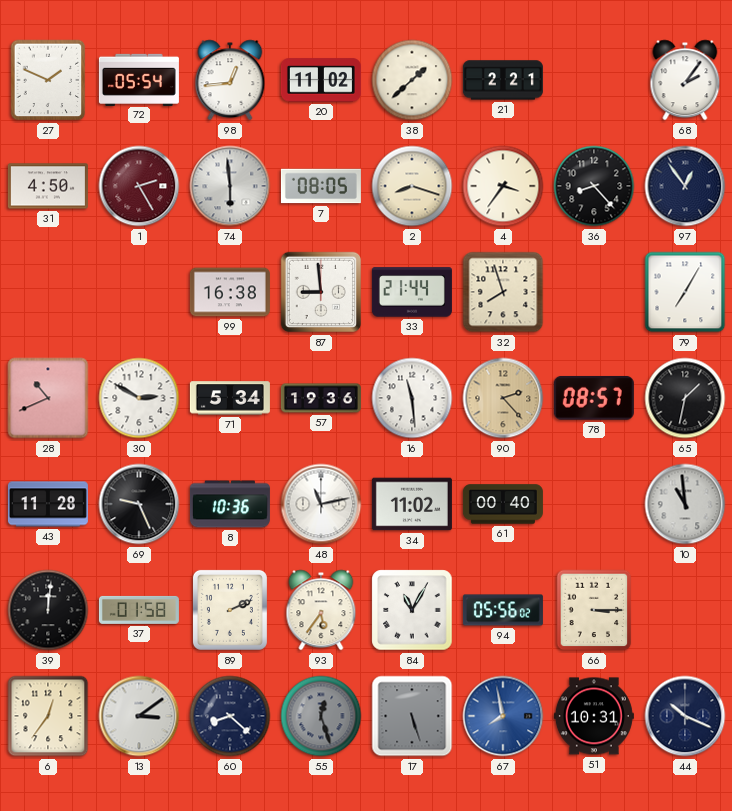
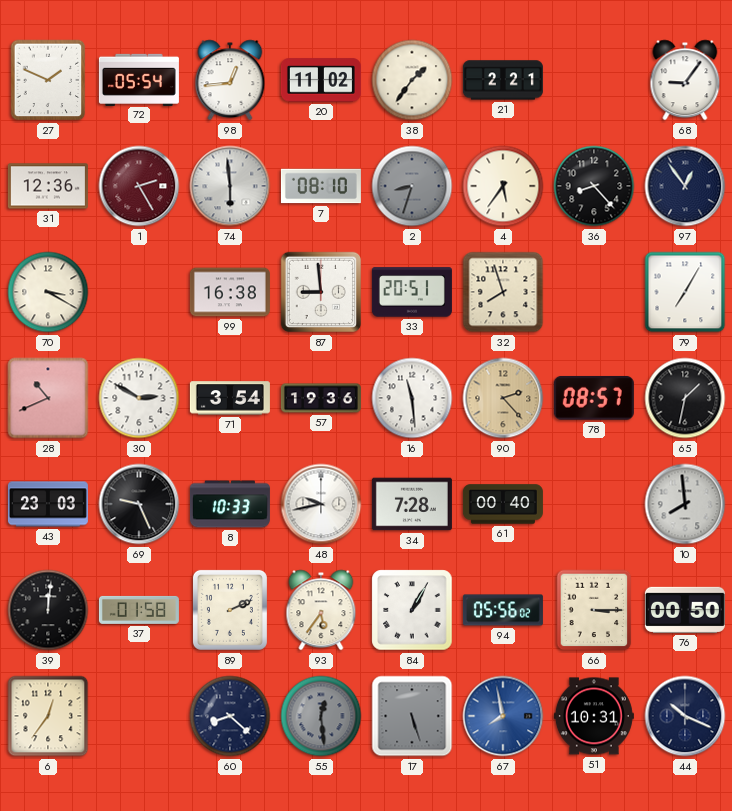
38: 1:38 -> 1:36 (412, 80)
68: 2:06 -> 9:06 (685, 80)
31: 4:50 -> 12:36 (48, 186)
7: 08:05 -> 08:10 (321, 186)
2: 8:18 -> 8:33 (412, 186)
2 dial: cream -> grey (412, 186)
4: 3:36 -> 5:36 (503, 186)
70: none -> 3:20 (48, 292)
33: 21:44 -> 20:51 (412, 292)
71: 5:34 -> 3:54 (230, 398)
43: 11:28 -> 23:03 (48, 504)
8: 10:36 -> 10:33 (230, 504)
48: 11:13 -> 9:43 (321, 504)
34: 11:02 -> 7:28 (412, 504)
10: 10:59 -> 7:59 (685, 504)
84: 11:05 -> 1:05 (412, 610)
76: none -> 00:50 (685, 610)
13: 3:09 -> none (139, 716)
55: 12:27 -> 12:29 (321, 716)
